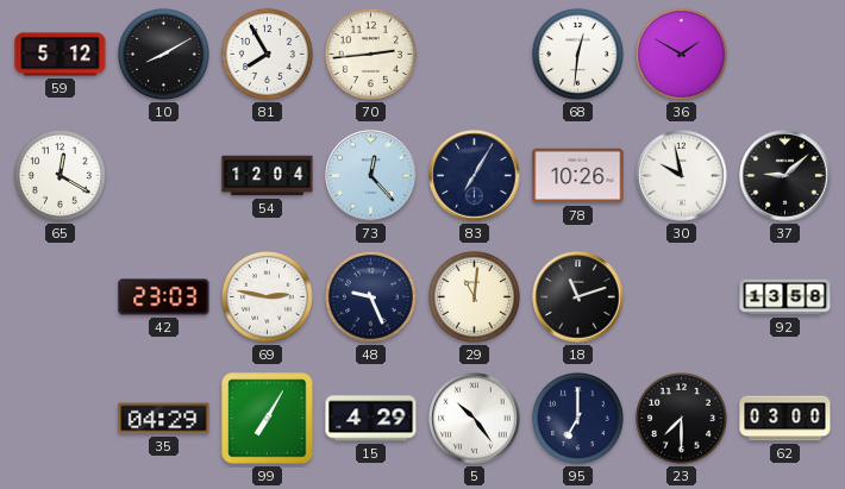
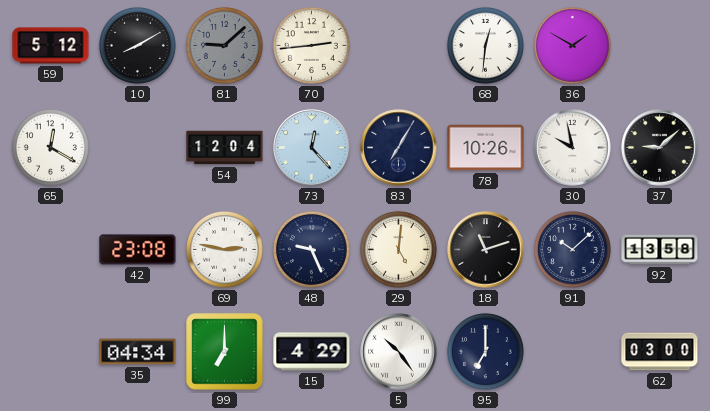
81: 7:55 -> 9:08 (224, 45)
81 dial: white -> grey (224, 45)
42: 23:03 -> 23:08 (138, 250)
29: 11:01 -> 5:01 (398, 249)
91: none -> 10:08 (572, 249)
35: 04:29 -> 04:34 (138, 352)
99: 7:05 -> 7:00 (225, 352)
23: 7:30 -> none (681, 418)
